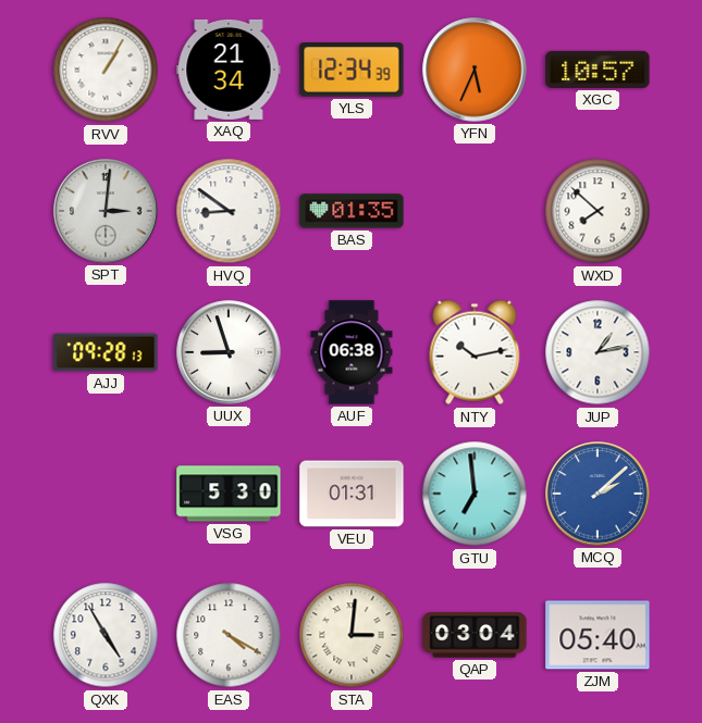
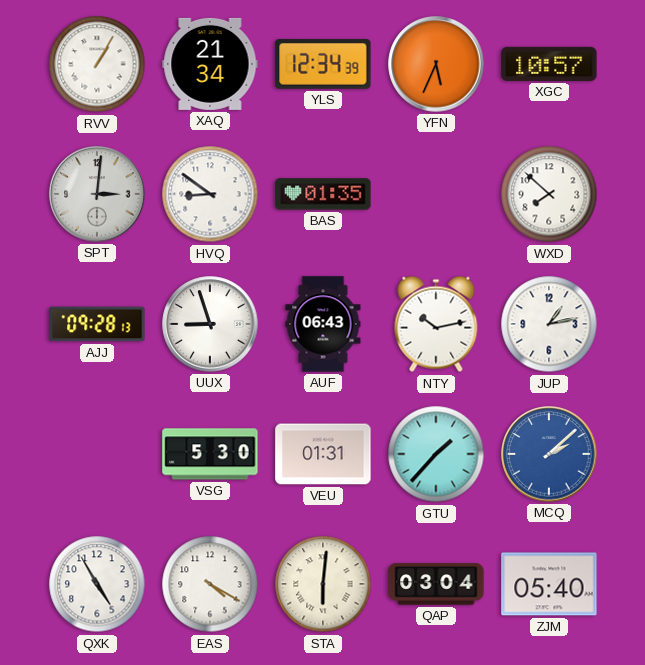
AUF: 06:38 -> 06:43 (323, 324)
GTU: 6:59 -> 1:37 (436, 454)
STA: 3:01 -> 6:01 (323, 584)
